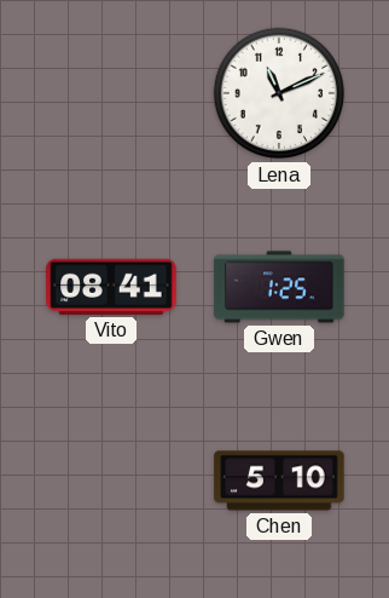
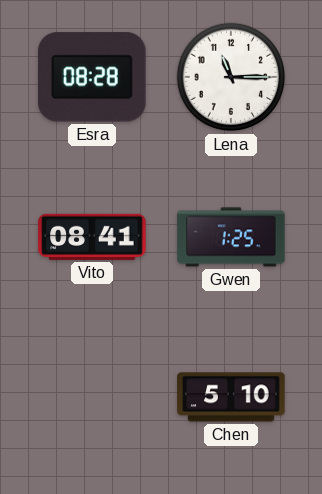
Esra: none -> 08:28 (93, 77)
Lena: 11:11 -> 11:15 (231, 77)
